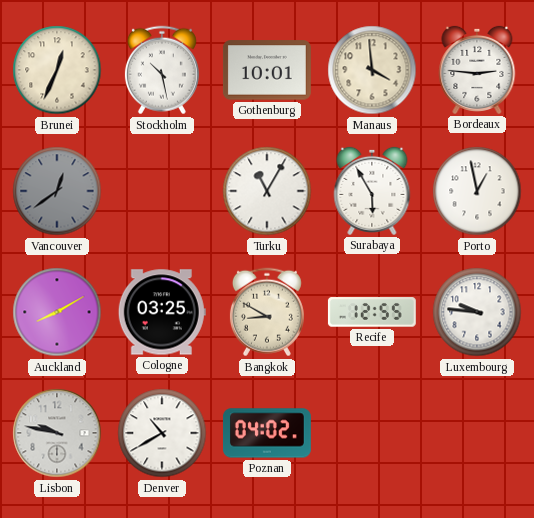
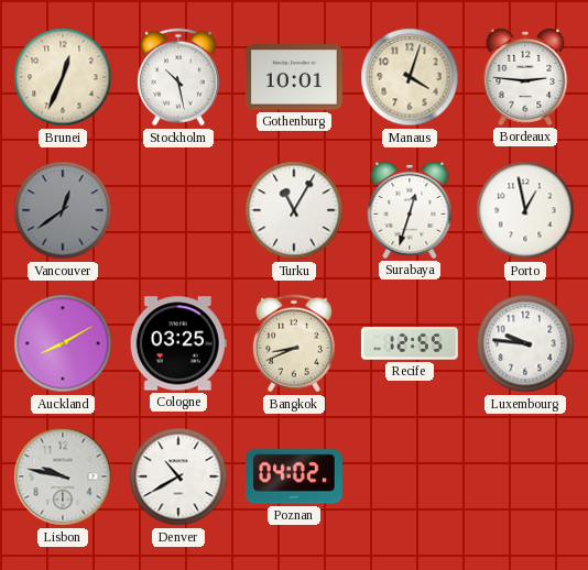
Manaus: 3:59 -> 4:03 (410, 77)
Surabaya: 5:55 -> 12:33 (410, 210)
Bangkok: 8:50 -> 8:41 (294, 343)
